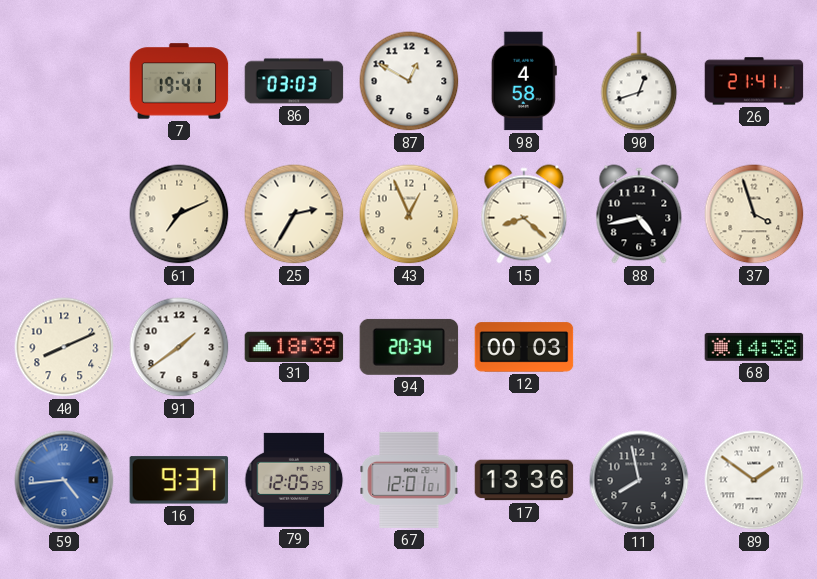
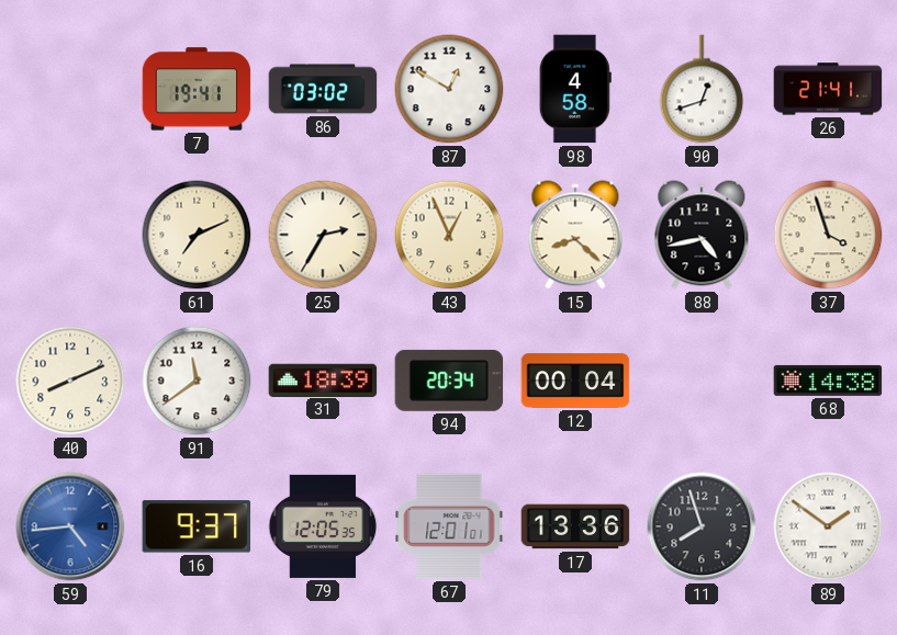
86: 03:03 -> 03:02 (323, 89)
91: 1:39 -> 11:39 (197, 381)
12: 00:03 -> 00:04 (575, 381)
11: 7:58 -> 7:57 (702, 526)
